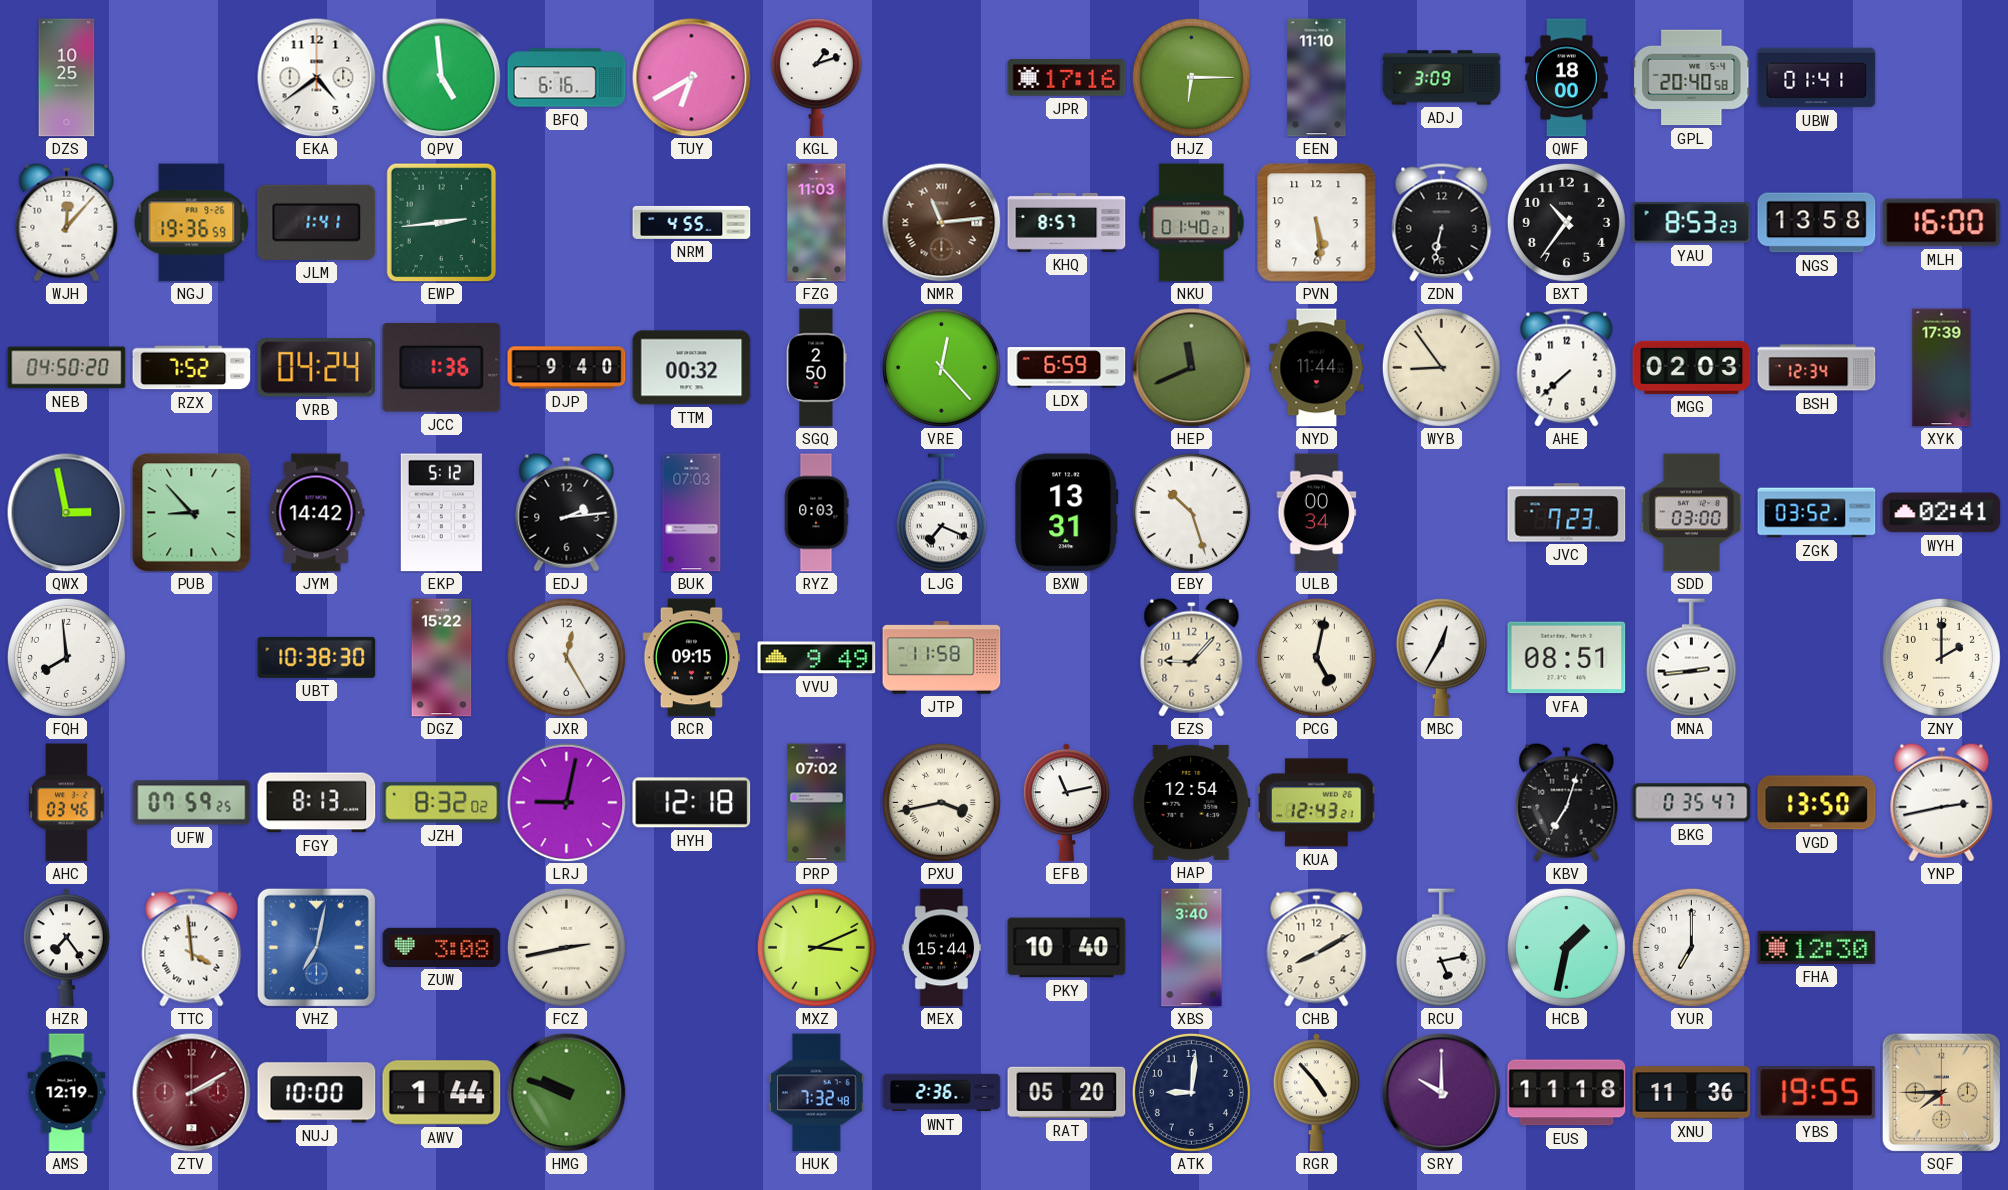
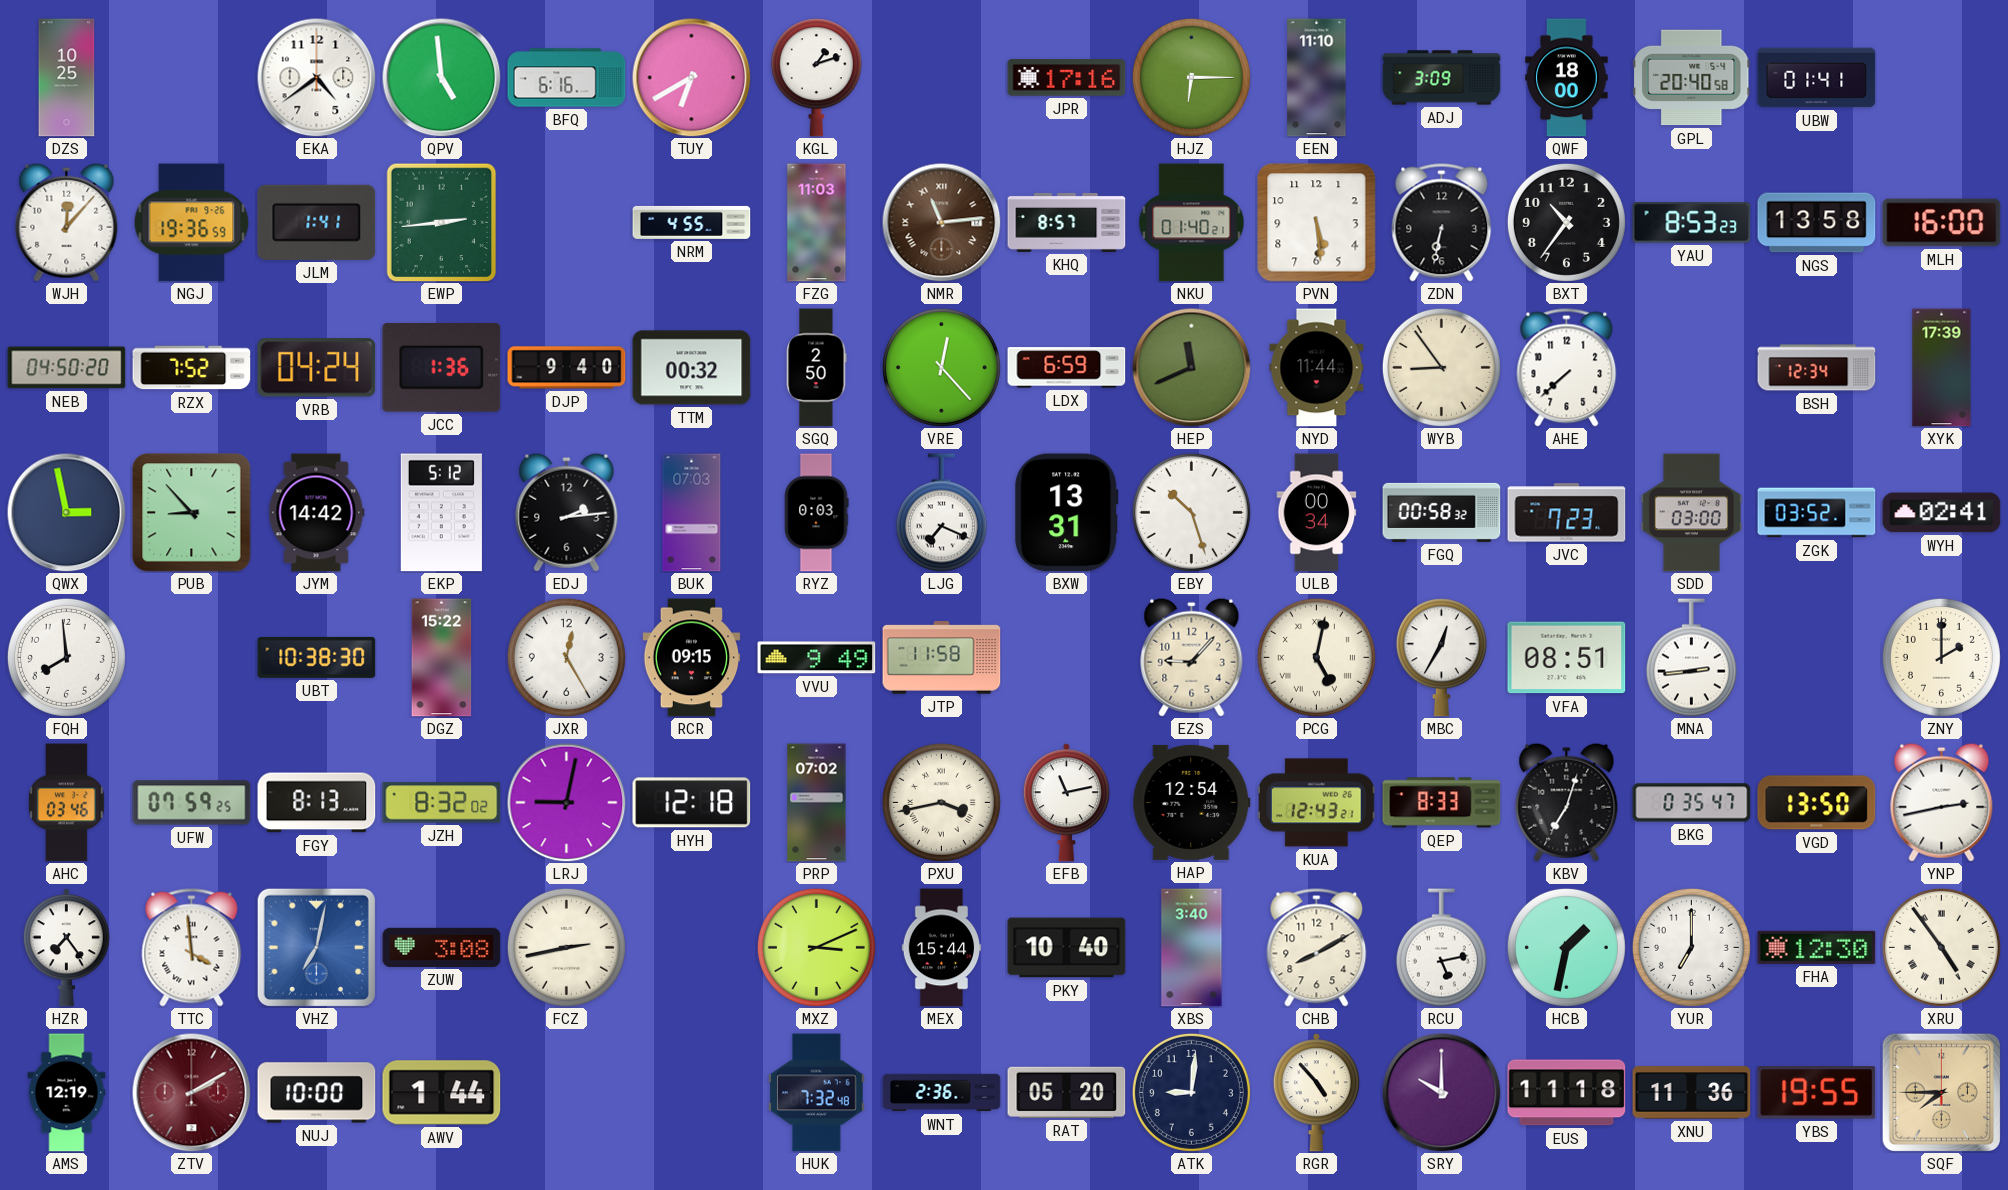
MGG: 02:03 -> none (1692, 367)
FGQ: none -> 00:58 (1442, 512)
QEP: none -> 8:33 (1442, 803)
XRU: none -> 4:54 (1941, 947)
HMG: 9:48 -> none (567, 1093)
